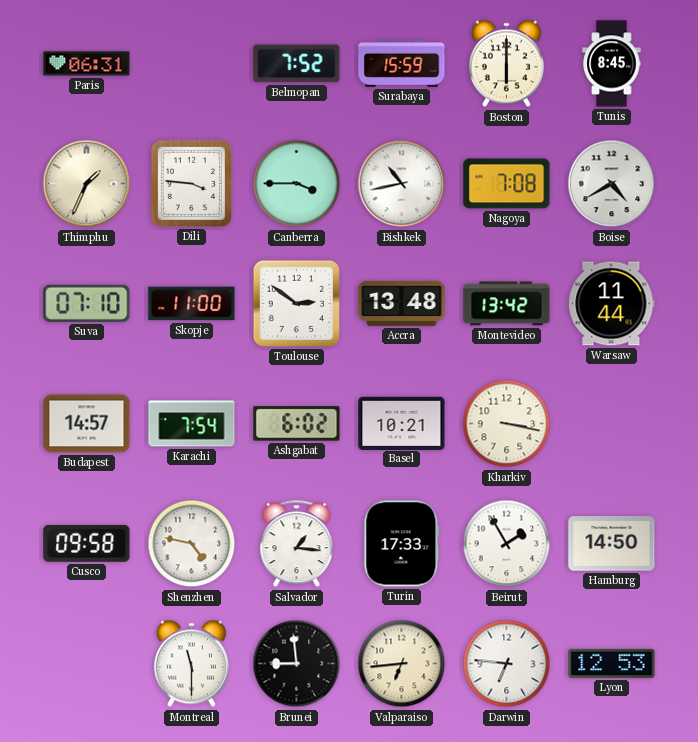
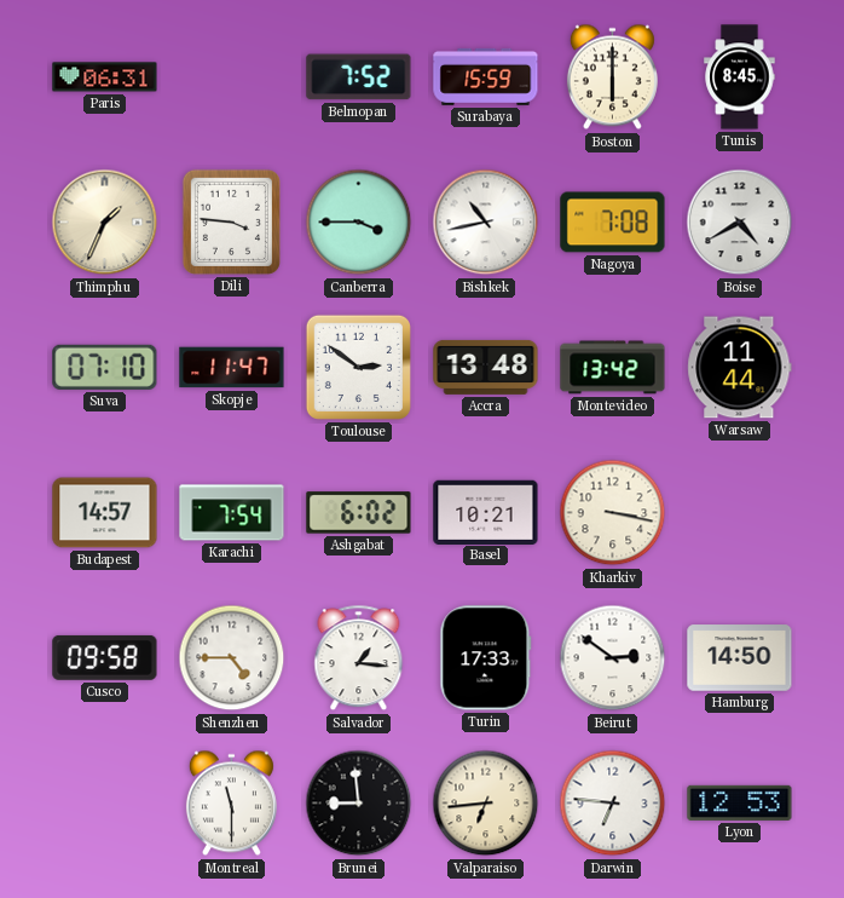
Skopje: 11:00 -> 11:47 (232, 368)
Shenzhen: 4:47 -> 4:45 (232, 658)
Beirut: 1:55 -> 2:51 (613, 658)
